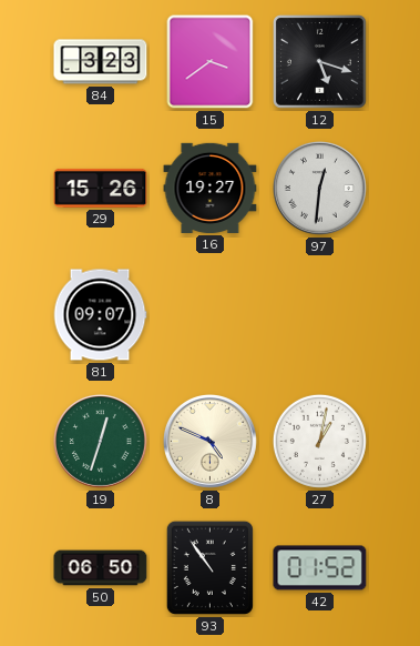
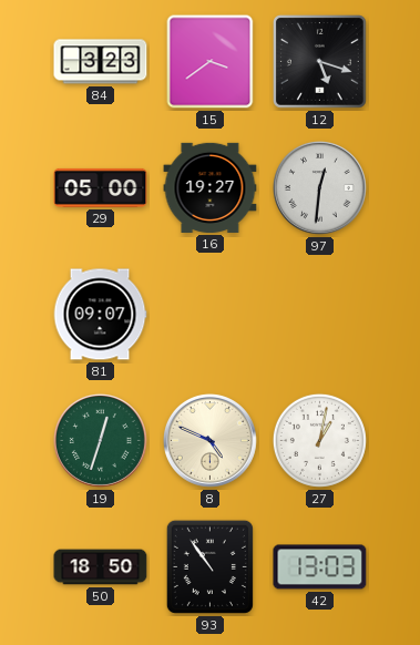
29: 15:26 -> 05:00 (101, 187)
50: 06:50 -> 18:50 (101, 567)
42: 01:52 -> 13:03 (320, 567)
